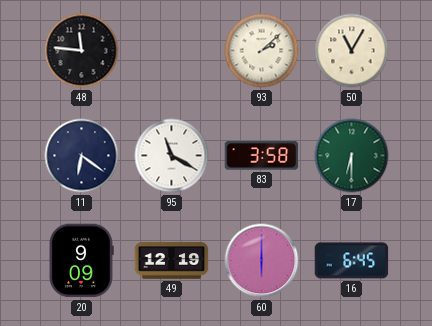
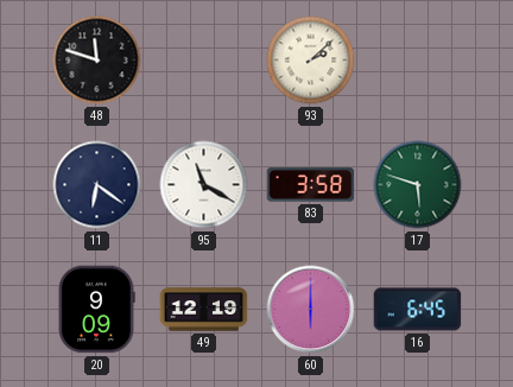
48: 11:46 -> 11:48 (97, 61)
50: 11:05 -> none (352, 51)
17: 6:30 -> 5:48 (418, 185)
